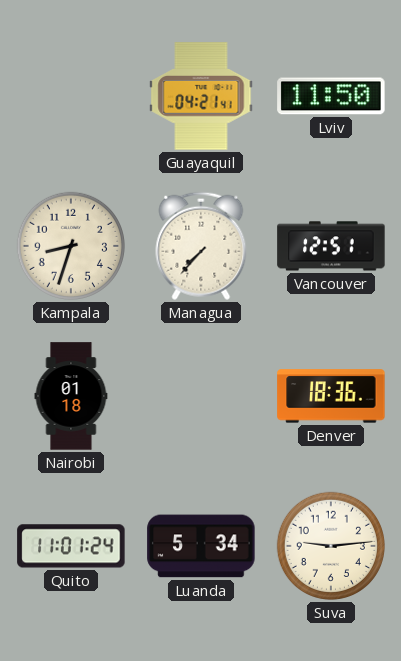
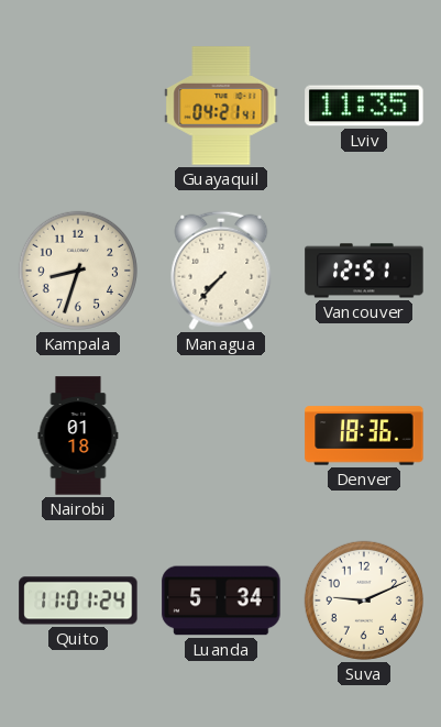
Lviv: 11:50 -> 11:35 (364, 106)
Suva: 9:14 -> 9:11 (364, 601)
